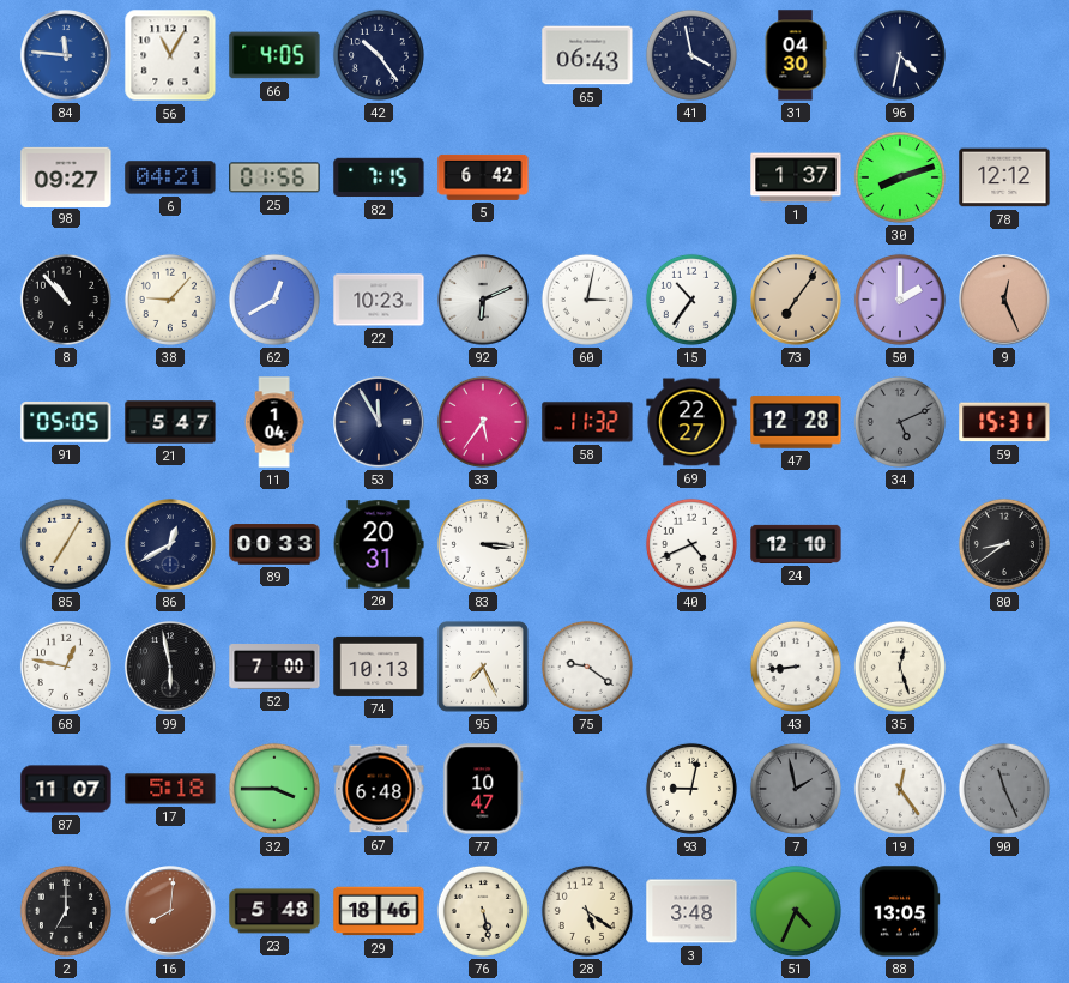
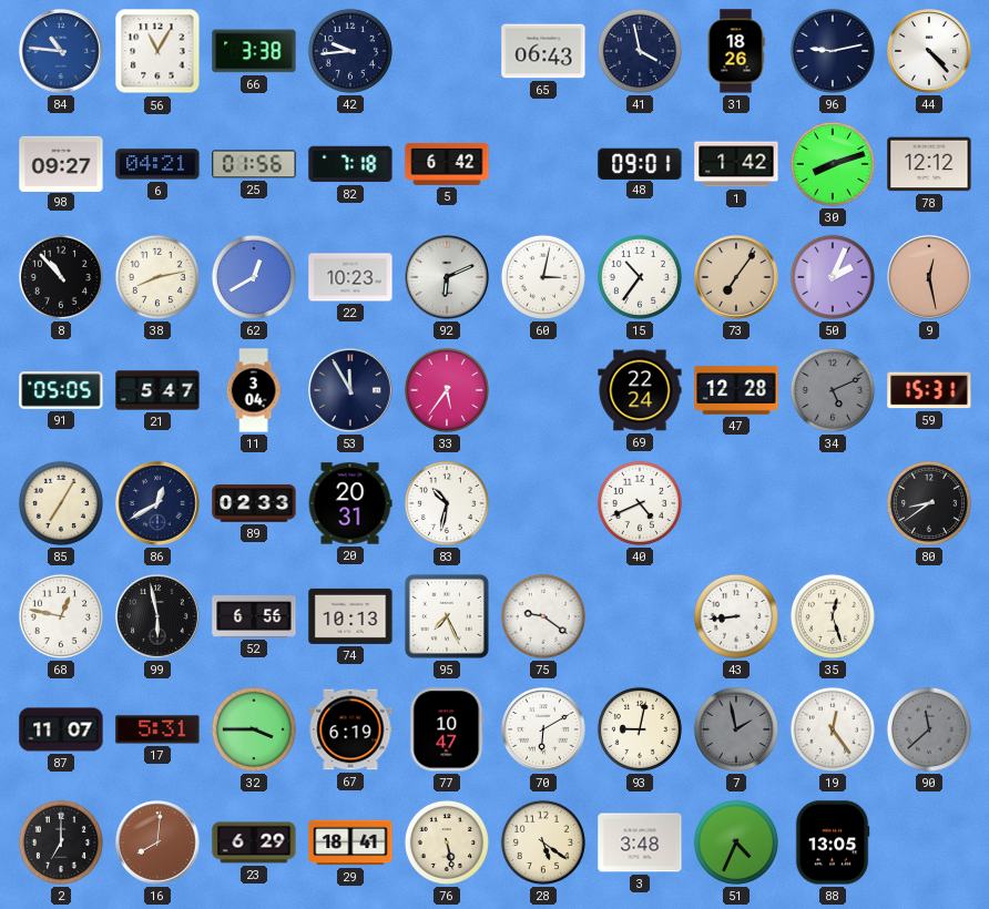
84: 11:46 -> 10:46 (61, 51)
66: 4:05 -> 3:38 (254, 51)
42: 10:24 -> 9:44 (350, 51)
31: 04:30 -> 18:26 (736, 51)
96: 4:32 -> 9:13 (833, 51)
44: none -> 4:23 (929, 51)
82: 7:15 -> 7:18 (350, 164)
48: none -> 09:01 (640, 163)
1: 1:37 -> 1:42 (736, 164)
38: 9:07 -> 8:13 (157, 277)
50: 2:00 -> 2:04 (833, 277)
9: 12:26 -> 12:28 (929, 277)
11: 1:04 -> 3:04 (254, 390)
58: 11:32 -> none (587, 422)
69: 22:27 -> 22:24 (640, 390)
89: 00:33 -> 02:33 (254, 503)
83: 3:16 -> 10:32 (447, 503)
24: 12:10 -> none (796, 544)
52: 7:00 -> 6:56 (254, 617)
17: 5:18 -> 5:31 (157, 729)
67: 6:48 -> 6:19 (350, 729)
70: none -> 6:10 (543, 729)
90: 11:26 -> 11:38 (929, 729)
23: 5:48 -> 6:29 (254, 842)
29: 18:46 -> 18:41 (350, 842)
